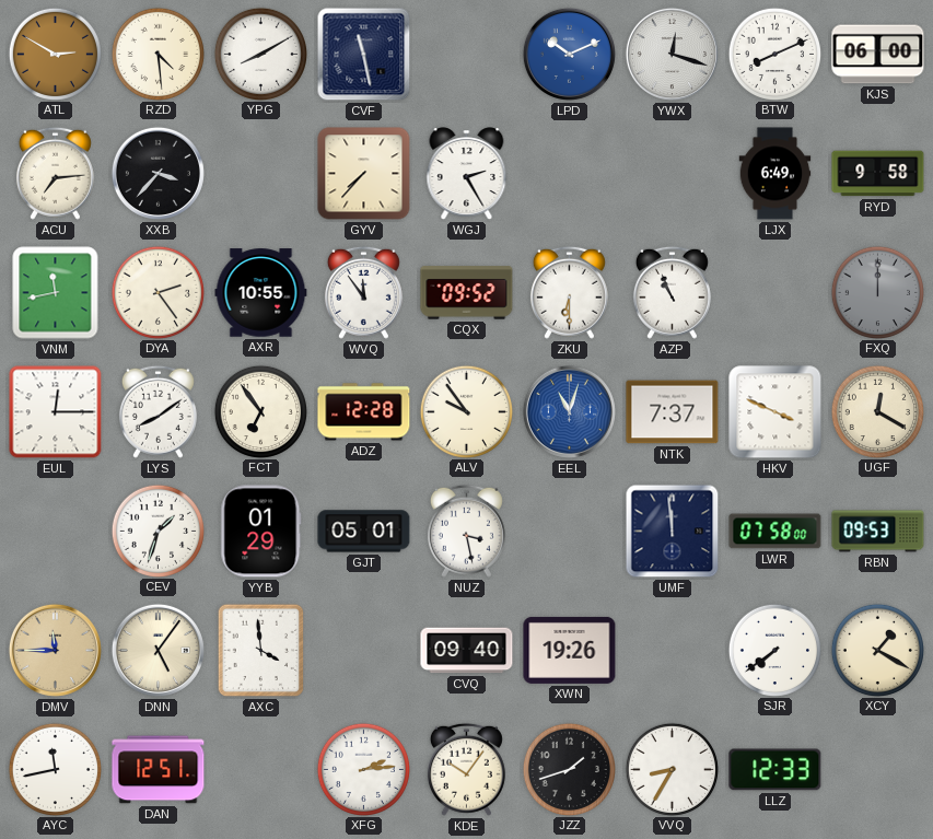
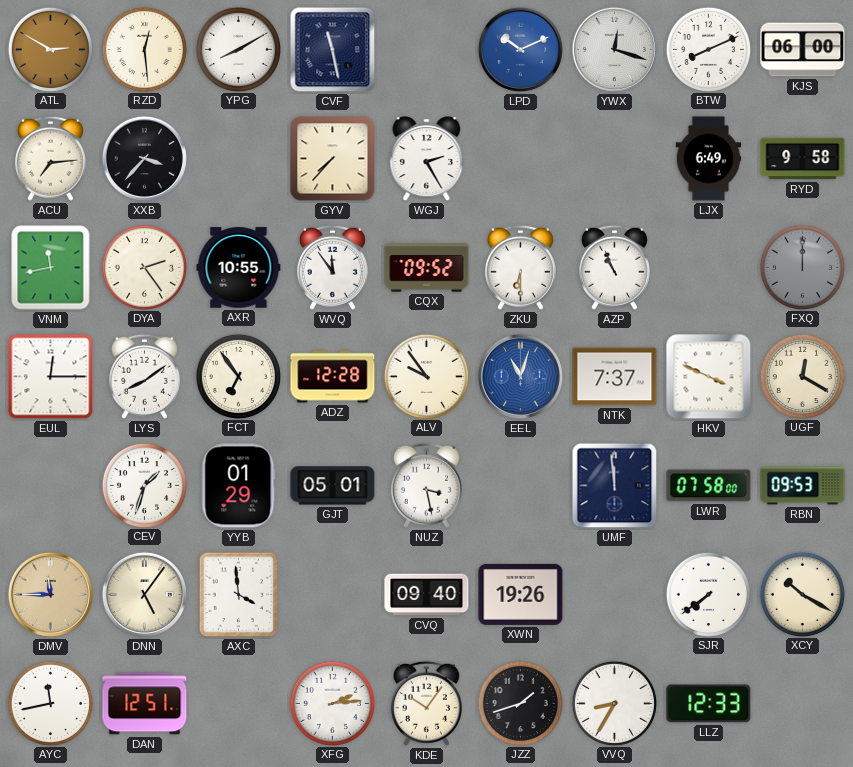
RZD: 4:29 -> 12:29 (144, 49)
XCY: 1:20 -> 10:20 (802, 594)
